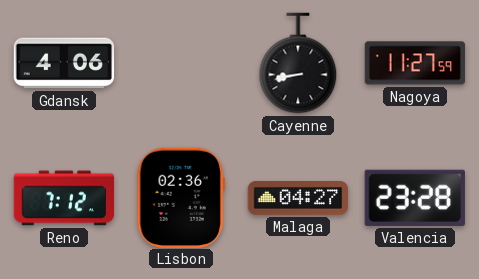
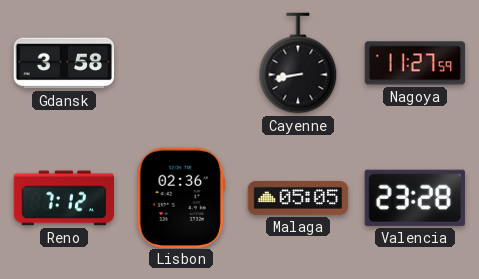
Gdansk: 4:06 -> 3:58 (64, 63)
Malaga: 04:27 -> 05:05 (298, 199)
